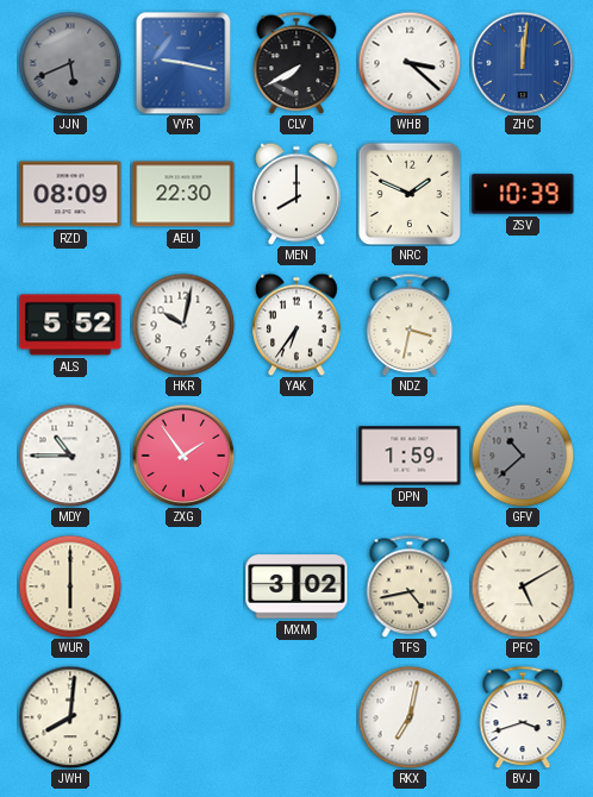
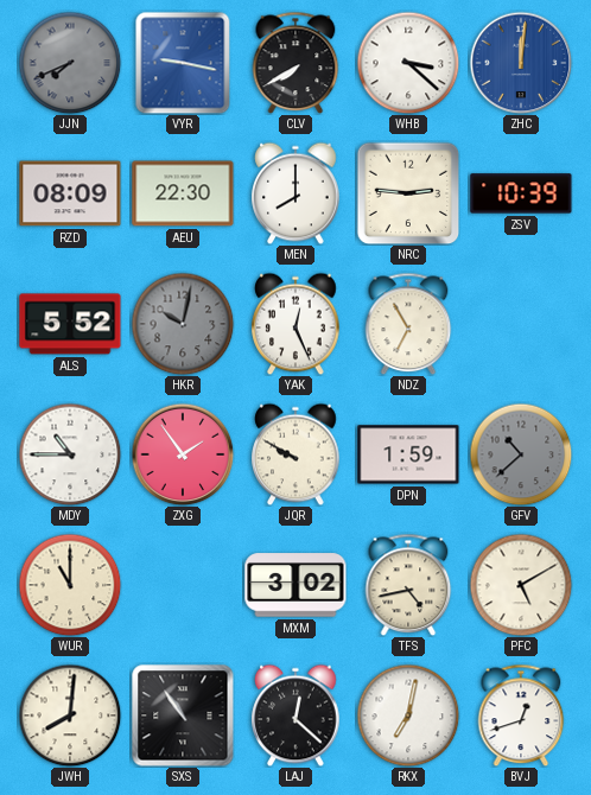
JJN: 5:41 -> 7:41 (70, 63)
NRC: 1:49 -> 2:46 (408, 193)
HKR dial: white -> grey (183, 324)
YAK: 6:36 -> 12:26 (295, 324)
NDZ: 3:32 -> 6:55 (408, 324)
JQR: none -> 9:50 (295, 454)
WUR: 6:00 -> 11:00 (70, 585)
SXS: none -> 10:54 (183, 715)
LAJ: none -> 12:22 (295, 715)
BVJ: 3:42 -> 12:42 (521, 715)
